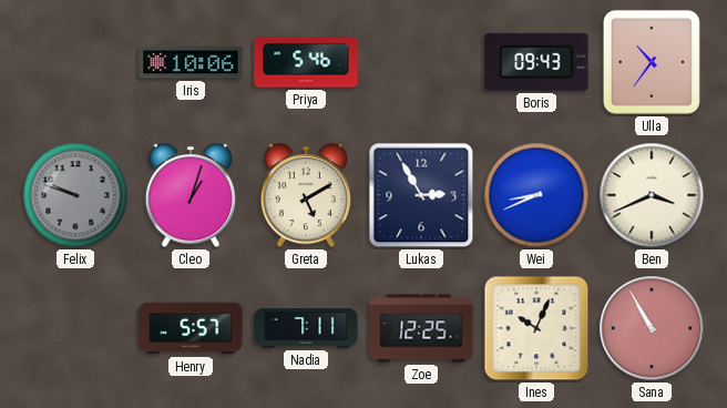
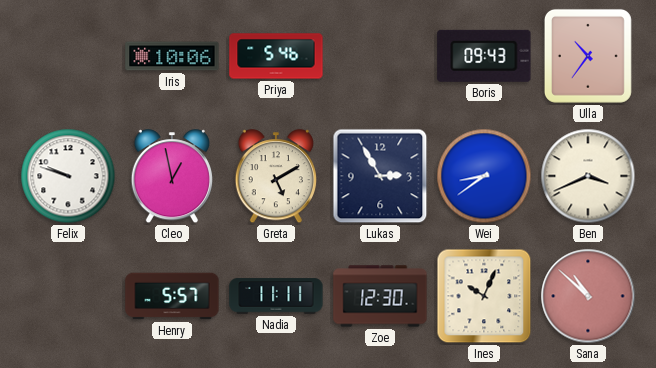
Felix dial: grey -> white (68, 176)
Cleo: 1:03 -> 12:58 (171, 177)
Wei: 8:41 -> 8:39 (484, 176)
Nadia: 7:11 -> 11:11 (276, 296)
Zoe: 12:25 -> 12:30 (380, 296)
Sana: 10:55 -> 10:52 (588, 296)
